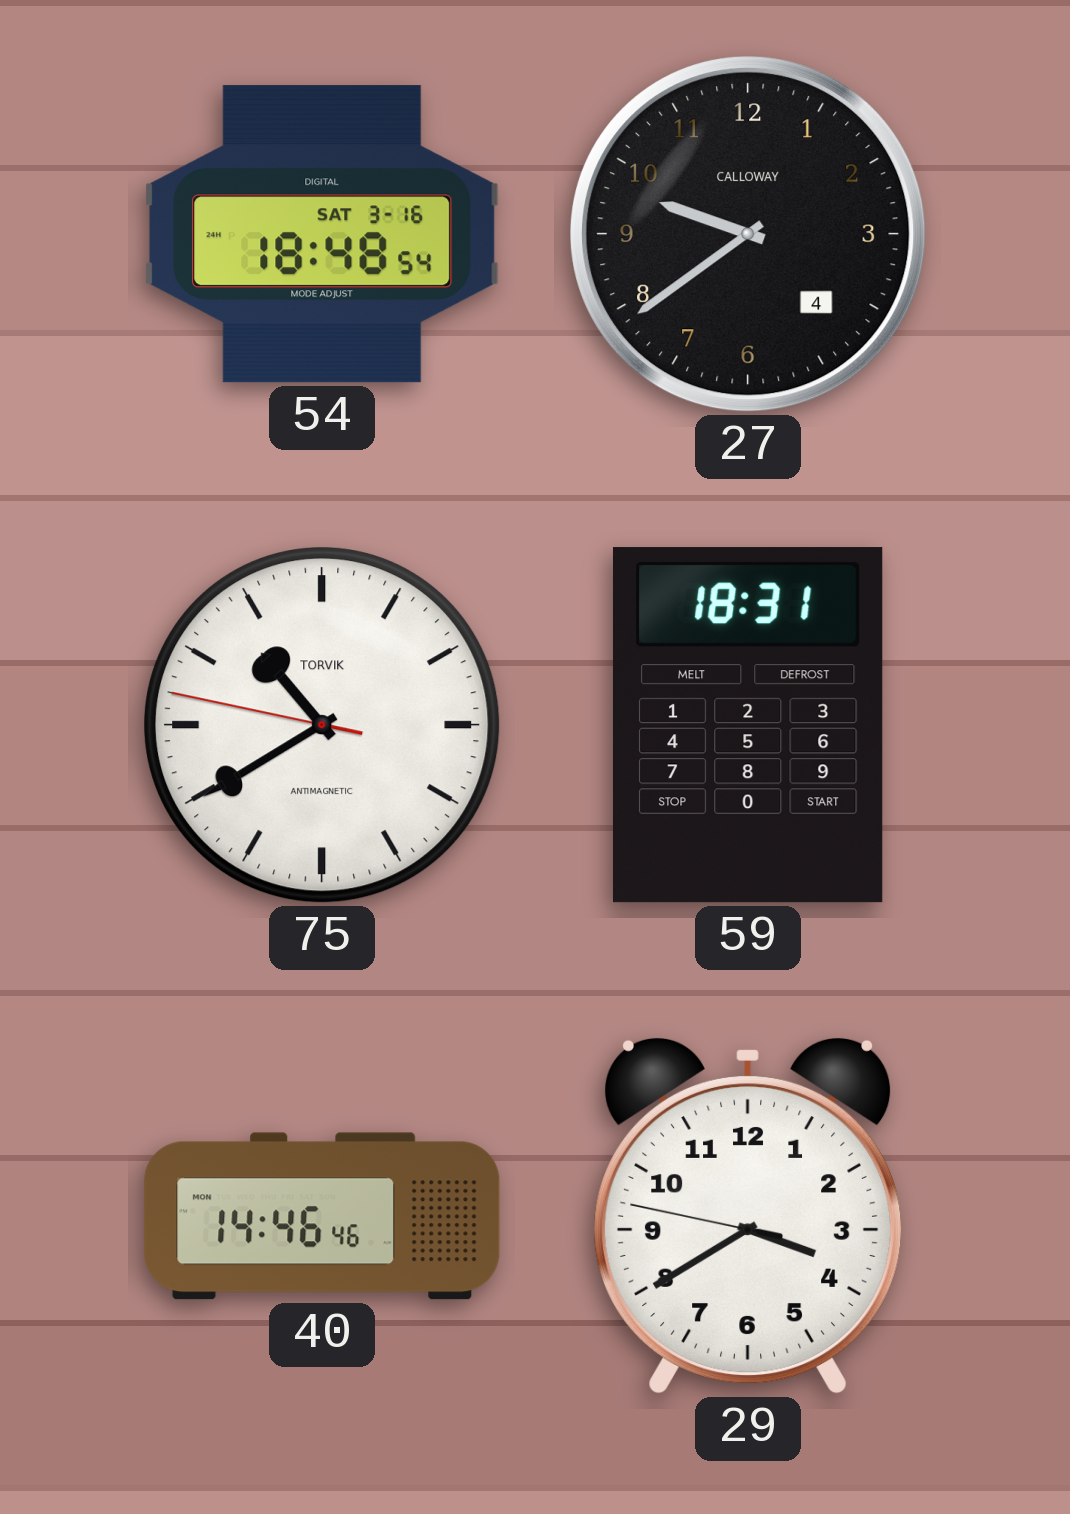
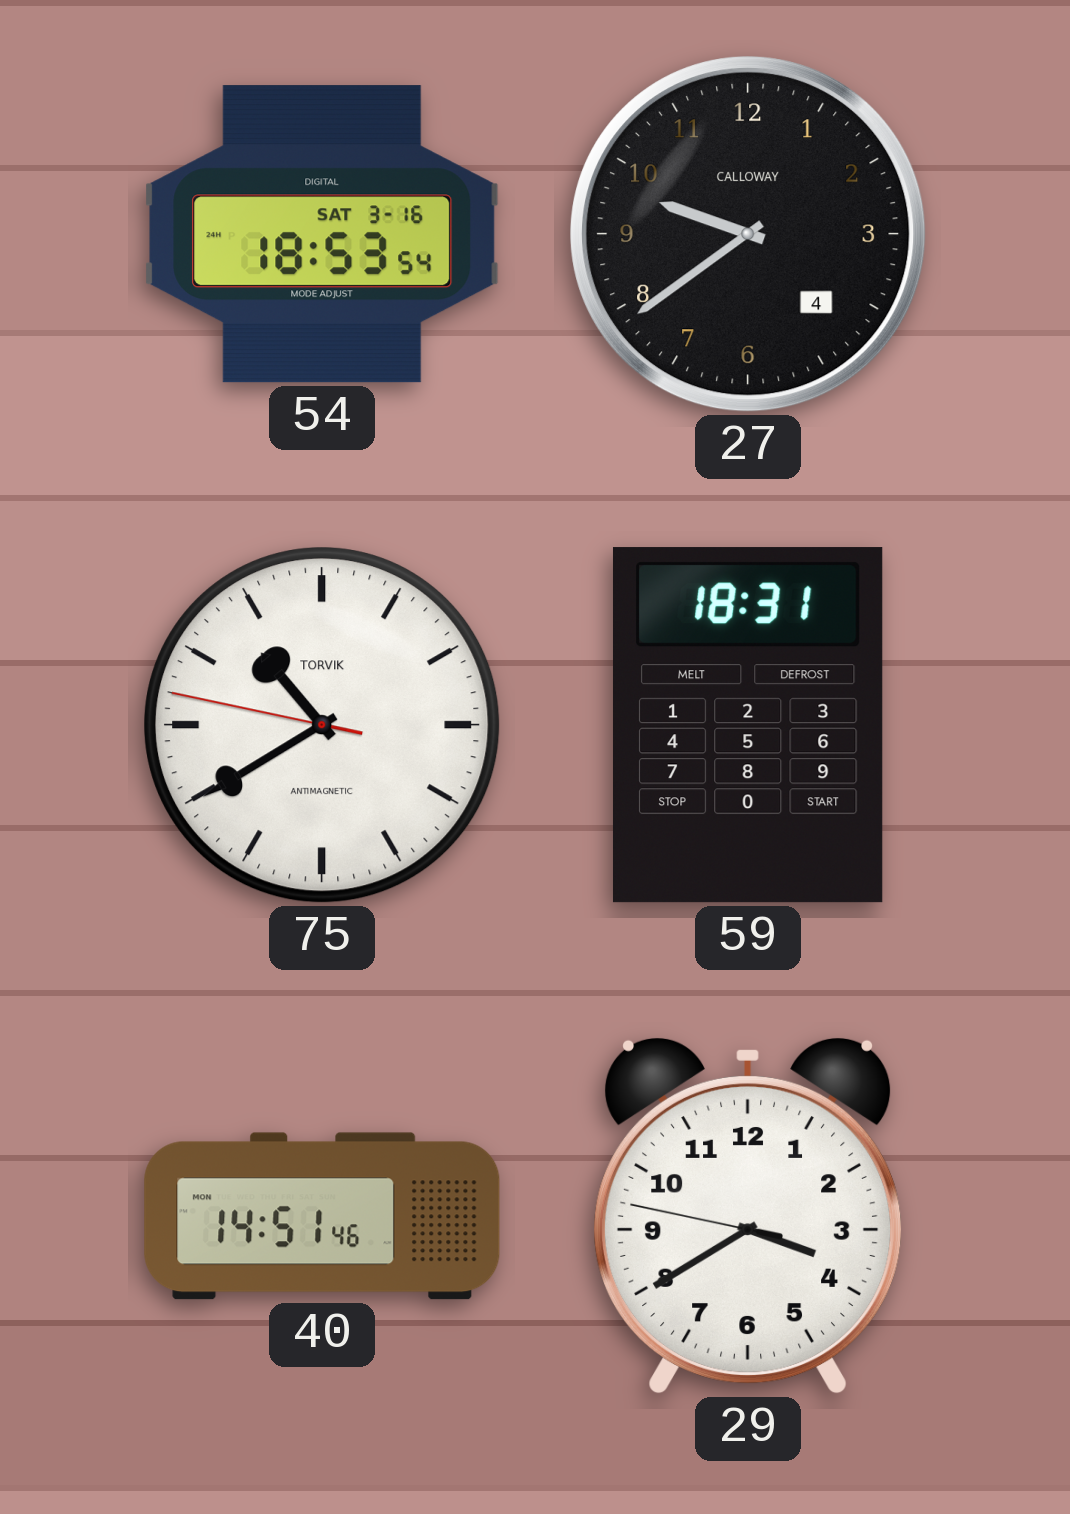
54: 18:48 -> 18:53 (322, 234)
40: 14:46 -> 14:51 (322, 1216)
